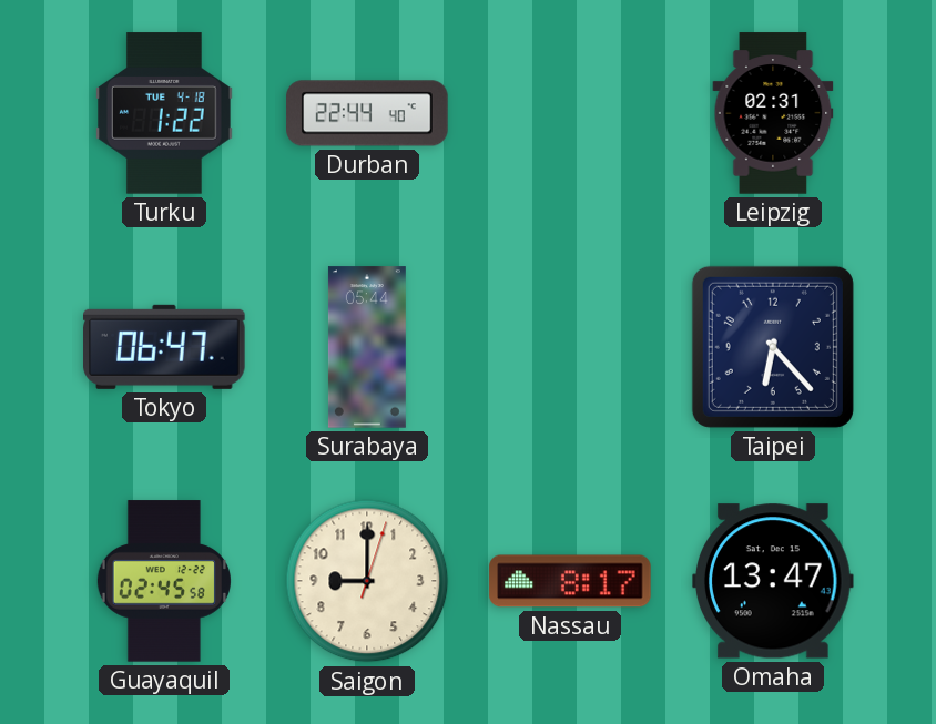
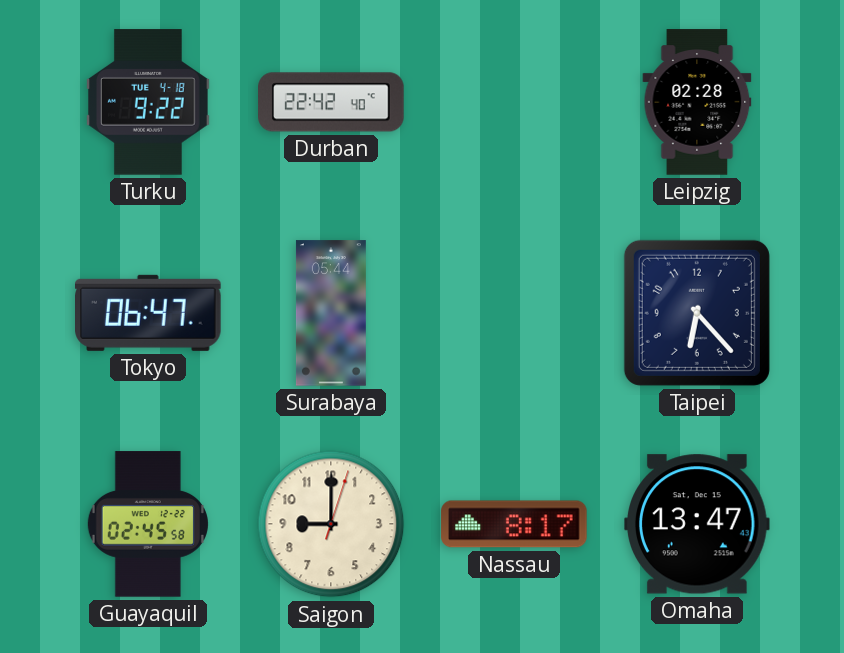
Turku: 1:22 -> 9:22 (149, 102)
Durban: 22:44 -> 22:42 (331, 102)
Leipzig: 02:31 -> 02:28 (697, 102)
